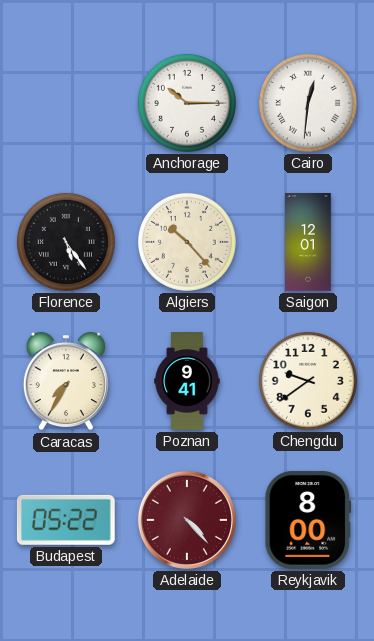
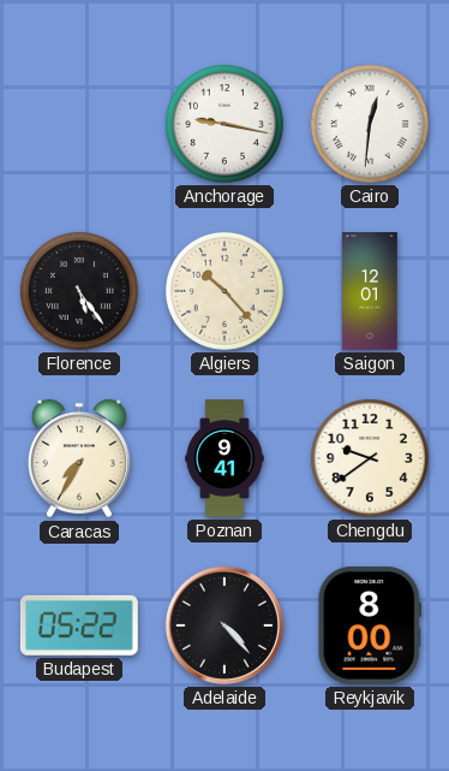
Anchorage: 10:15 -> 9:17 (224, 124)
Adelaide dial: burgundy -> black (224, 625)
